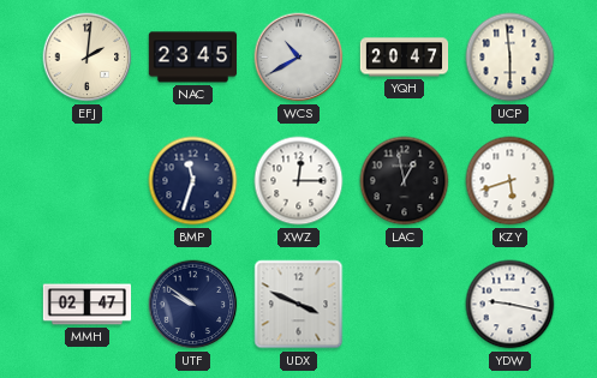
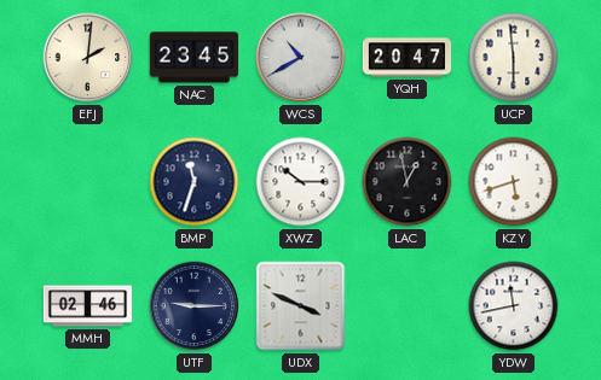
XWZ: 12:15 -> 10:15 (301, 182)
MMH: 02:47 -> 02:46 (88, 306)
UTF: 9:51 -> 9:15 (195, 306)
YDW: 9:17 -> 11:43 (514, 306)
